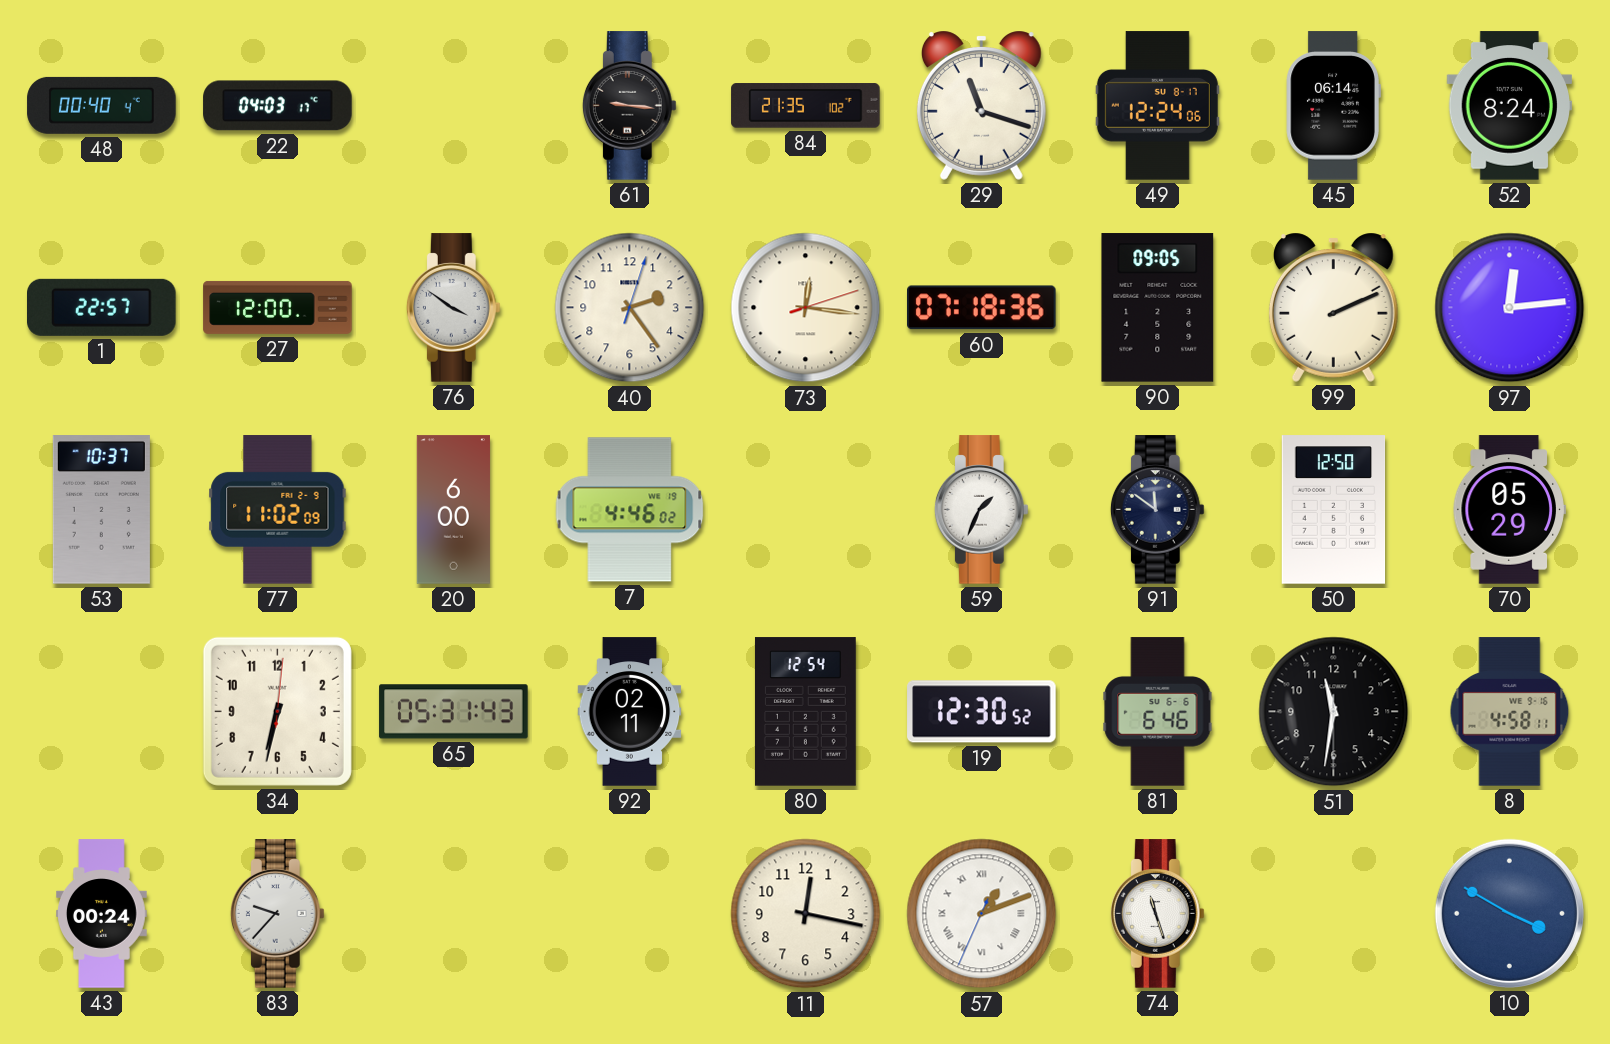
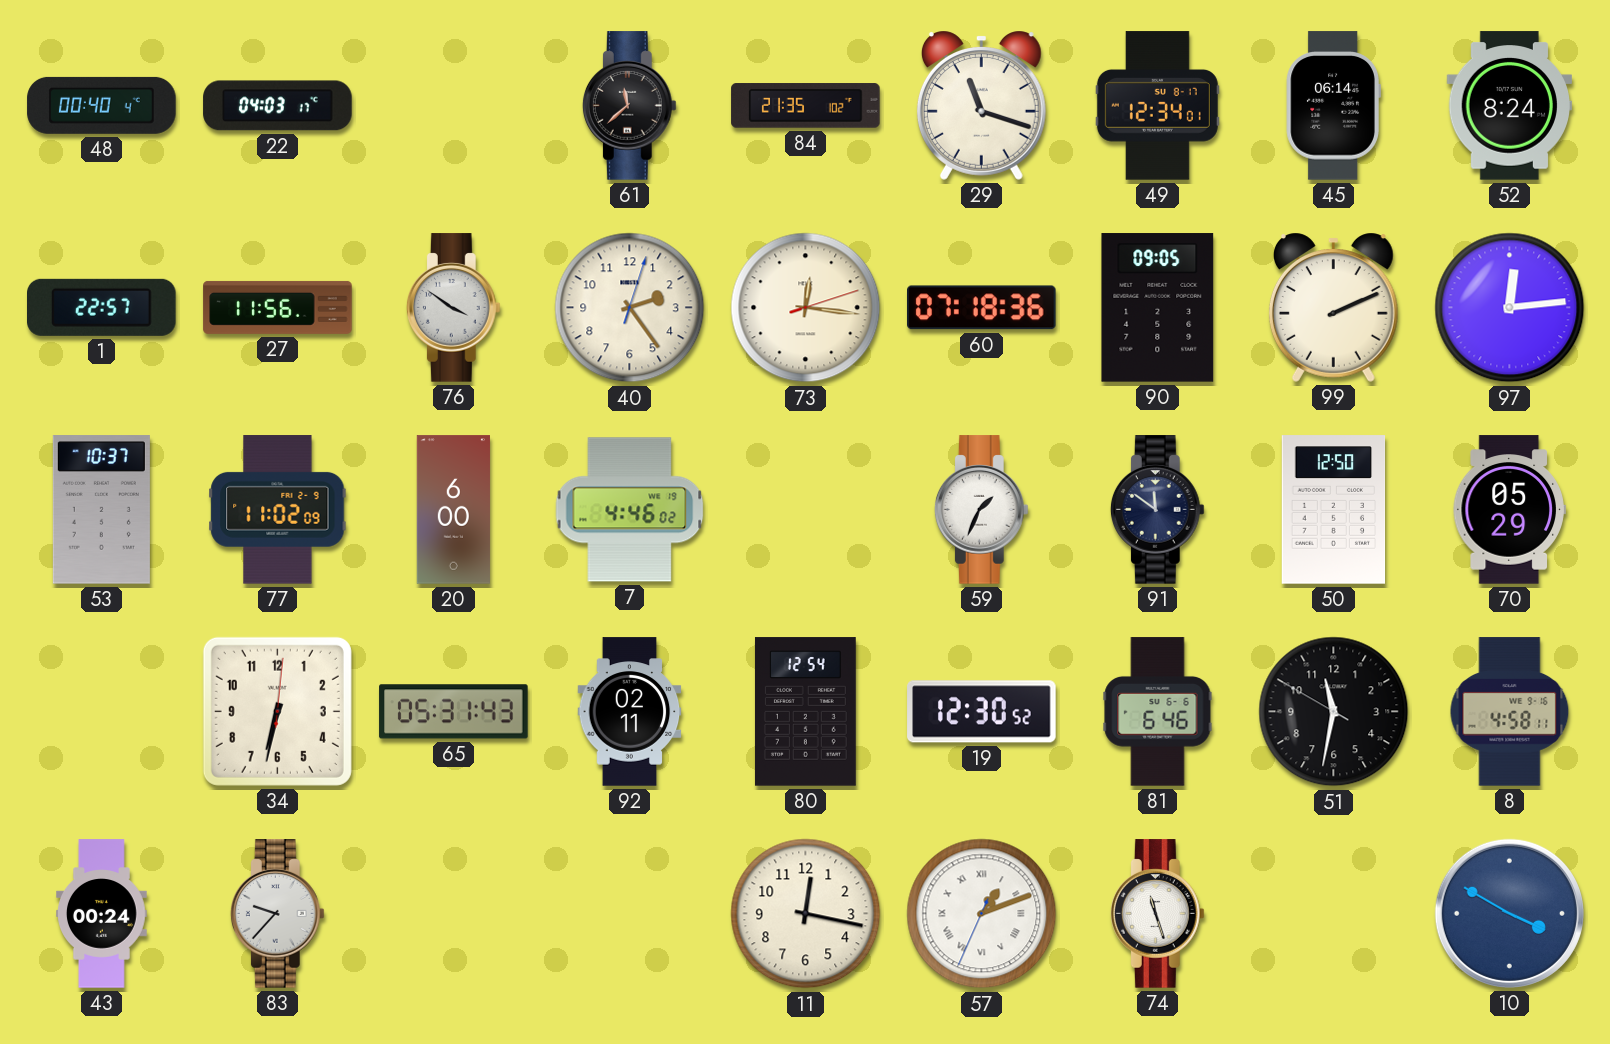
61: 9:16 -> 11:38 (629, 106)
49: 12:24 -> 12:34 (1157, 106)
27: 12:00 -> 11:56 (278, 307)
51: 11:31:30 -> 11:31:50 (1334, 712)
